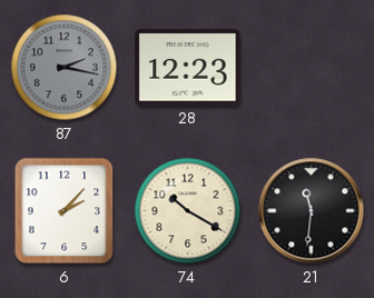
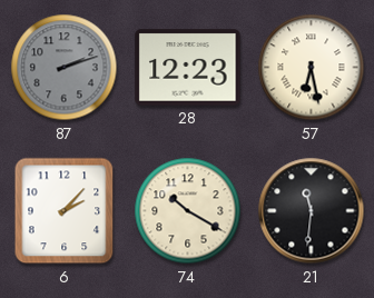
87: 2:17 -> 2:12 (65, 68)
57: none -> 6:28 (312, 68)
